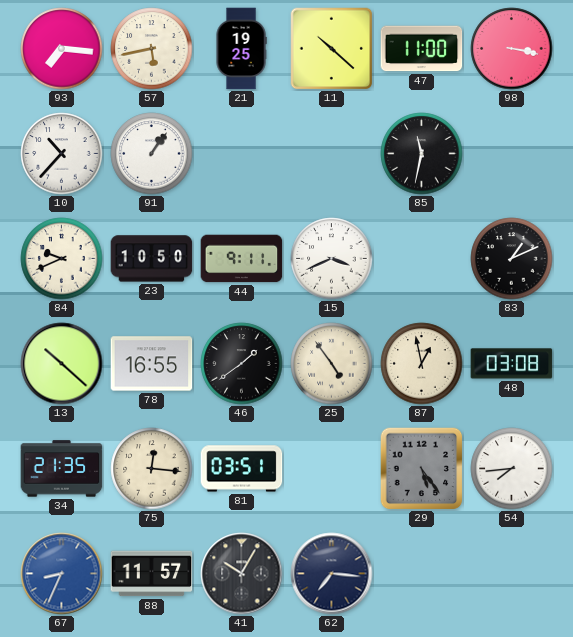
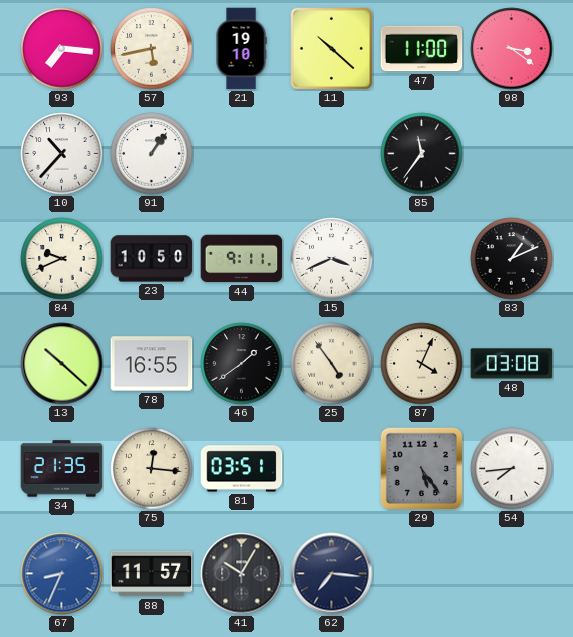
21: 19:25 -> 19:10 (241, 49)
98: 3:17 -> 3:21 (512, 49)
85: 11:32 -> 11:36 (422, 154)
87: 12:58 -> 4:04 (422, 364)
